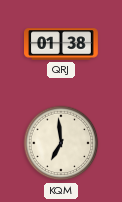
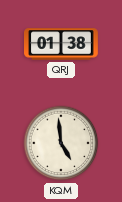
KQM: 6:59 -> 4:59 (61, 143)
